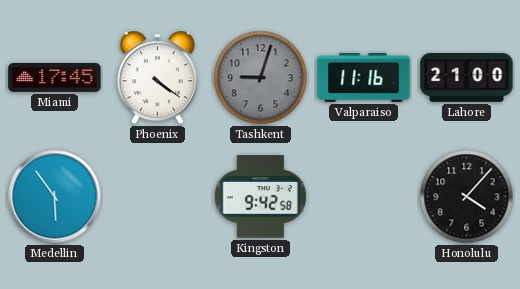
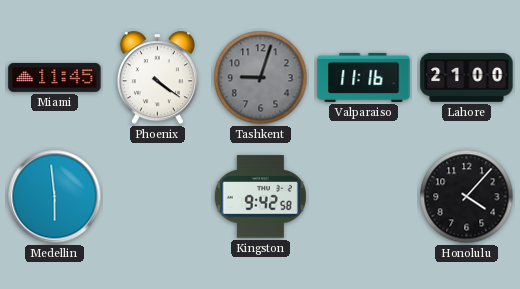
Miami: 17:45 -> 11:45 (55, 78)
Medellin: 5:54 -> 5:59 (55, 197)
